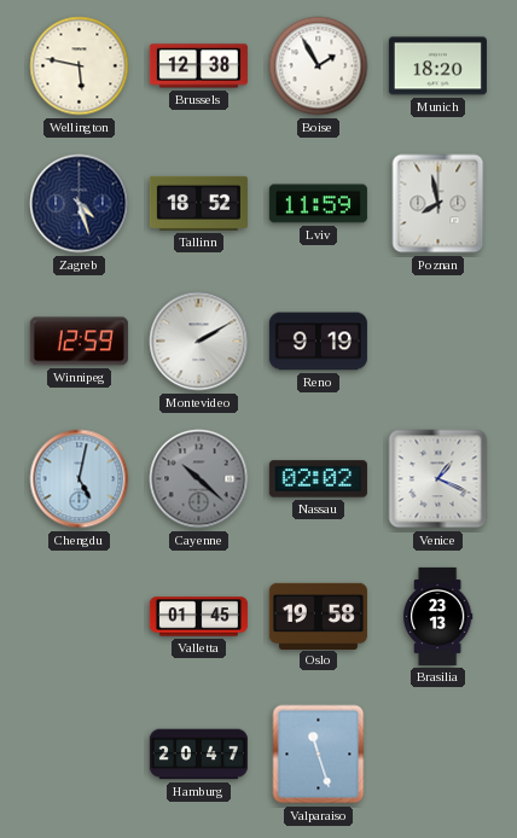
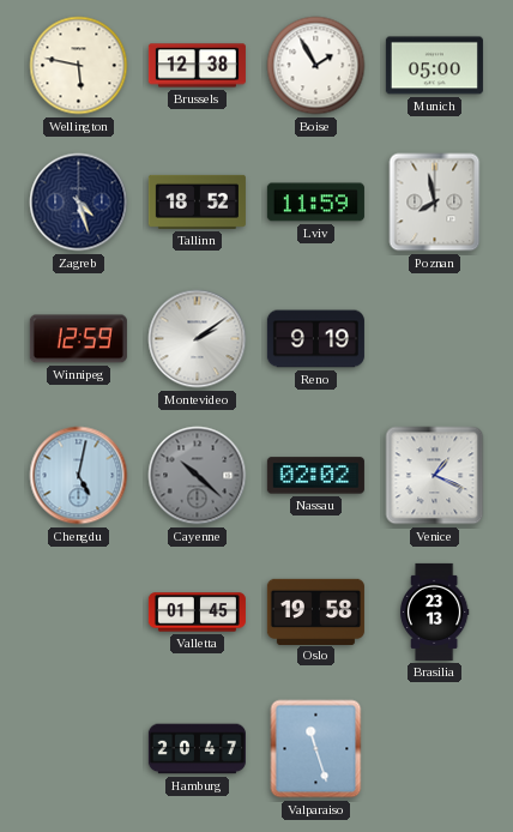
Munich: 18:20 -> 05:00 (434, 66)
Montevideo: 2:10 -> 2:09 (198, 339)
